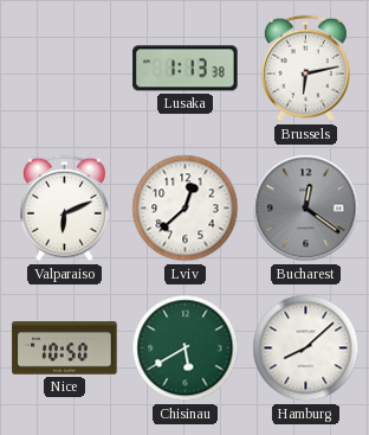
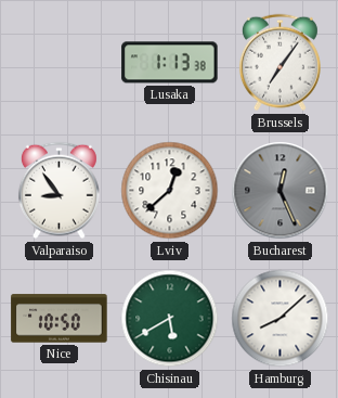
Brussels: 6:13 -> 7:06 (279, 63)
Valparaiso: 6:11 -> 8:54 (58, 191)
Bucharest: 12:21 -> 12:26 (281, 191)
